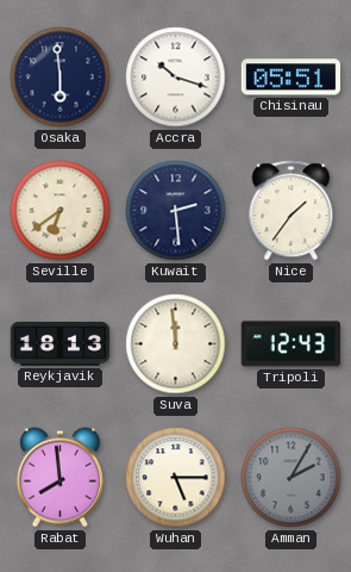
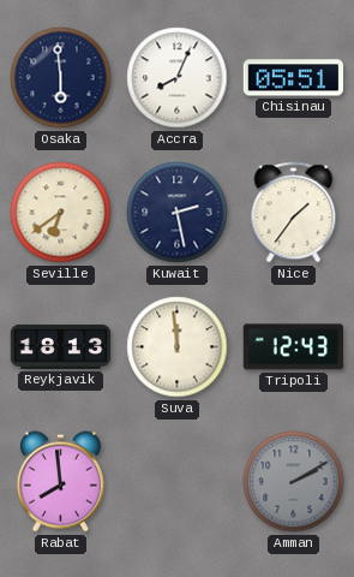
Accra: 10:18 -> 8:04 (178, 78)
Kuwait: 2:29 -> 2:28 (178, 213)
Wuhan: 5:15 -> none (176, 478)
Amman: 2:05 -> 2:10 (294, 482)
